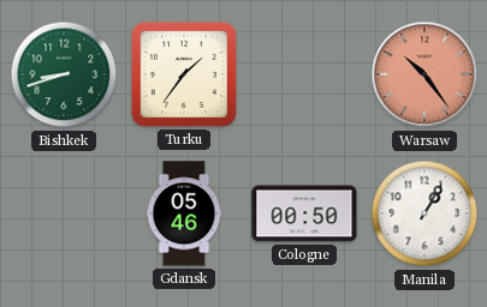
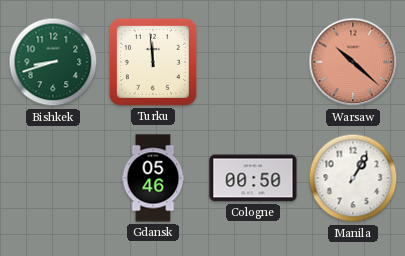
Turku: 1:36 -> 11:59 (153, 62)
Warsaw: 10:24 -> 10:22 (353, 62)
